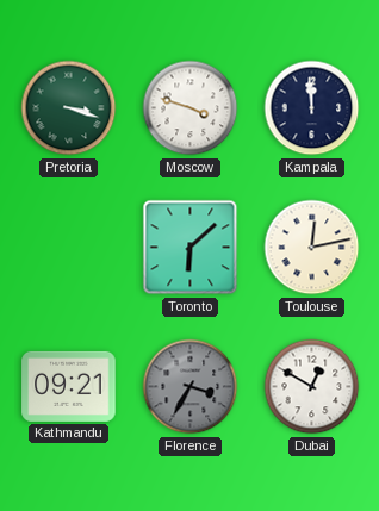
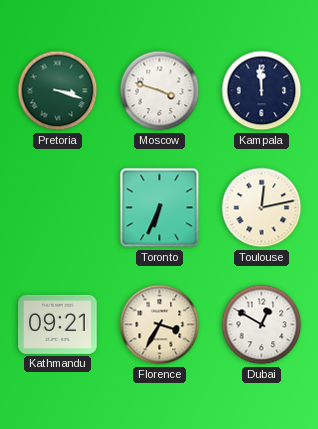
Toronto: 6:08 -> 6:34 (160, 208)
Florence dial: grey -> cream (160, 325)
